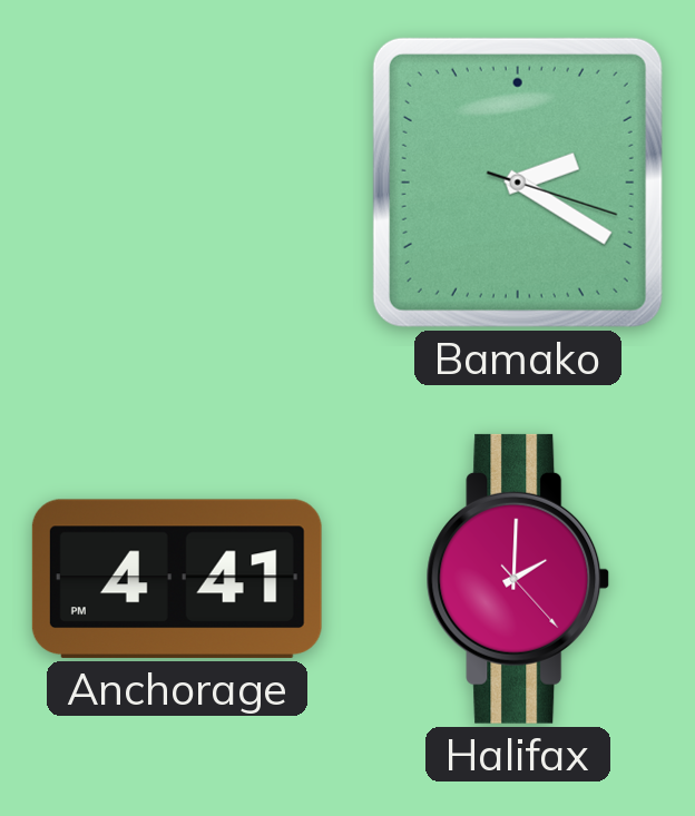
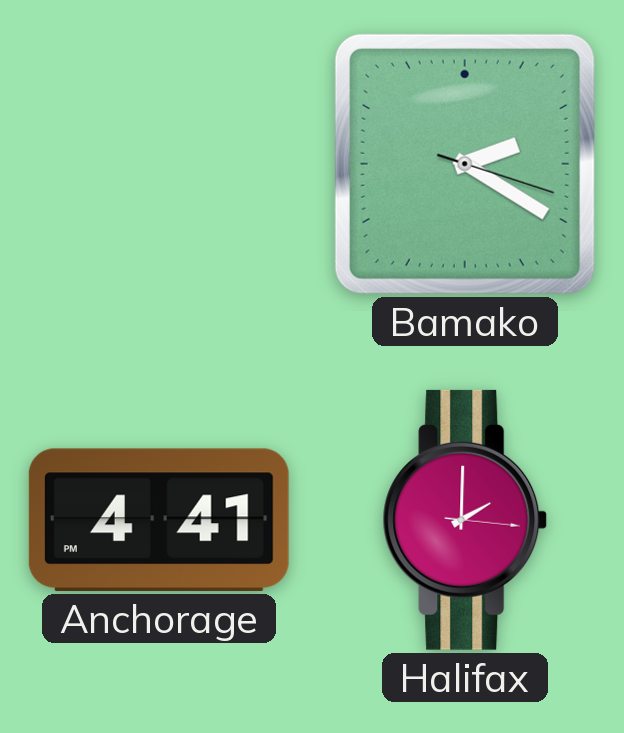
Halifax: 2:00:23 -> 2:00:16 (465, 520)
